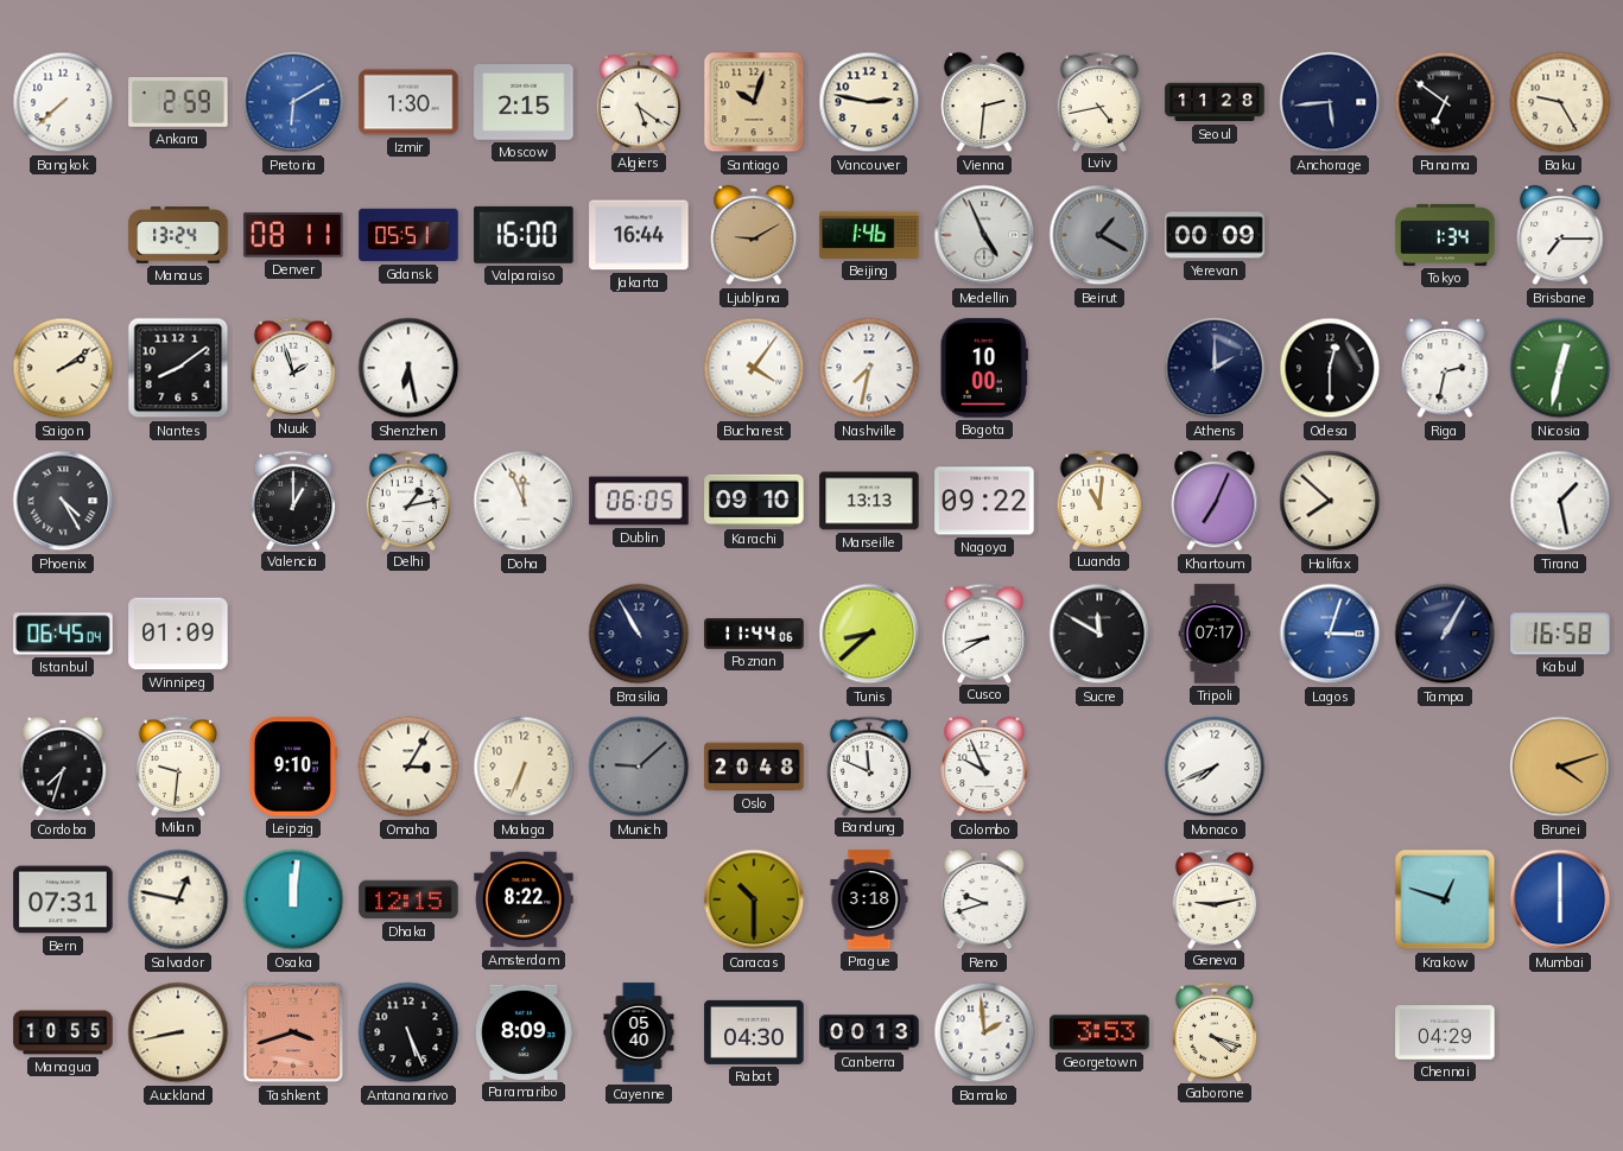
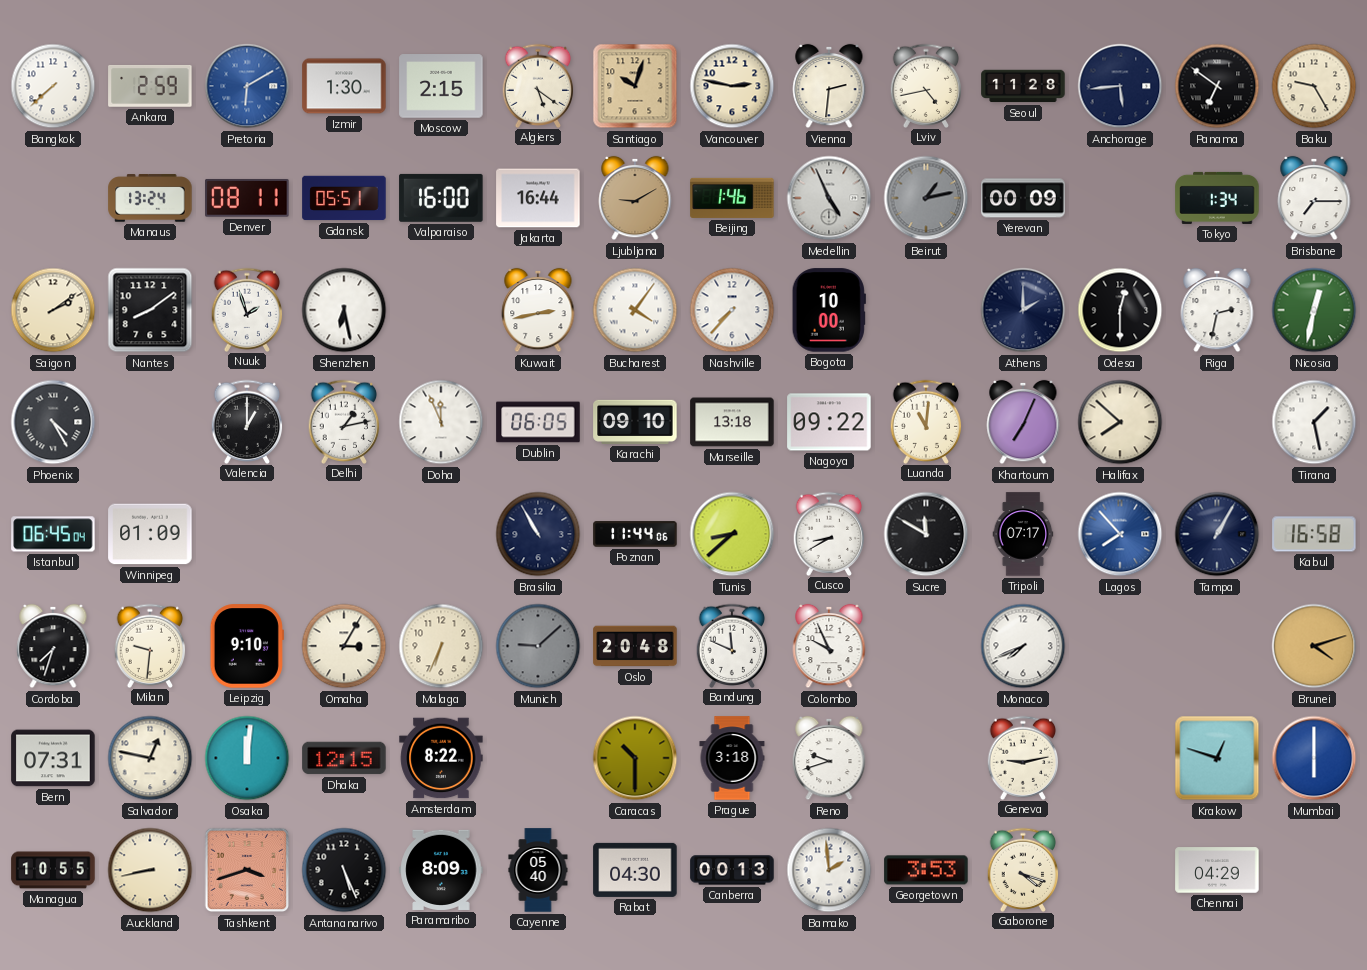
Beirut: 1:20 -> 1:13 (926, 198)
Kuwait: none -> 2:43 (538, 310)
Nashville: 7:32 -> 7:37 (732, 310)
Marseille: 13:13 -> 13:18 (732, 422)
Lagos: 3:03 -> 7:53 (1120, 534)
